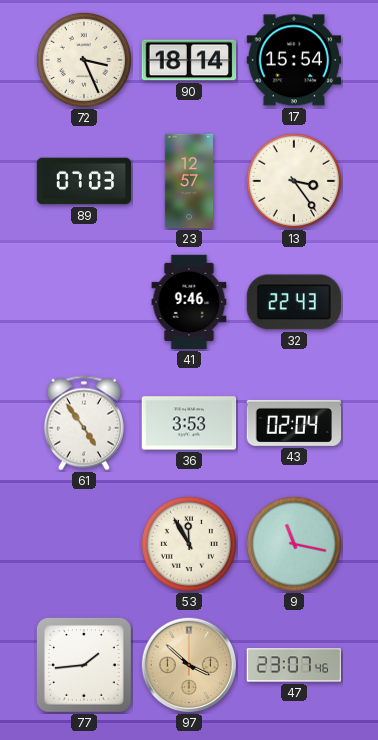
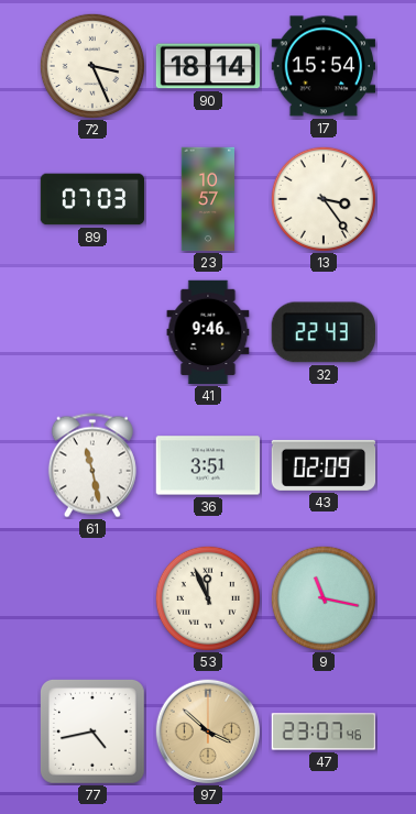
23: 12:57 -> 10:57 (207, 199)
61: 4:54 -> 11:28 (92, 465)
36: 3:53 -> 3:51 (208, 465)
43: 02:04 -> 02:09 (324, 465)
53: 11:55 -> 11:56 (208, 598)
77: 1:44 -> 4:43 (92, 732)
